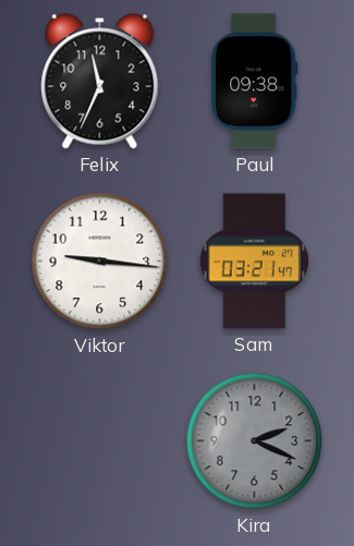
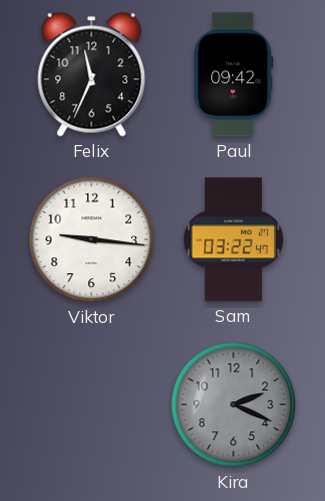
Paul: 09:38 -> 09:42 (234, 75)
Sam: 03:21 -> 03:22 (233, 240)
